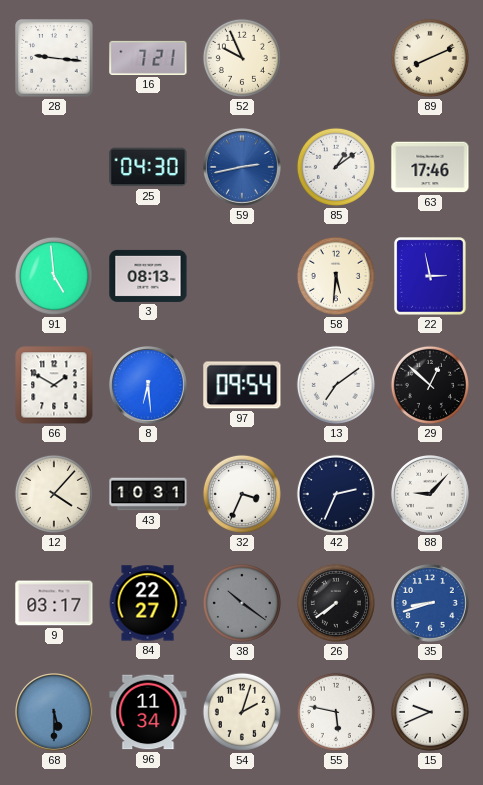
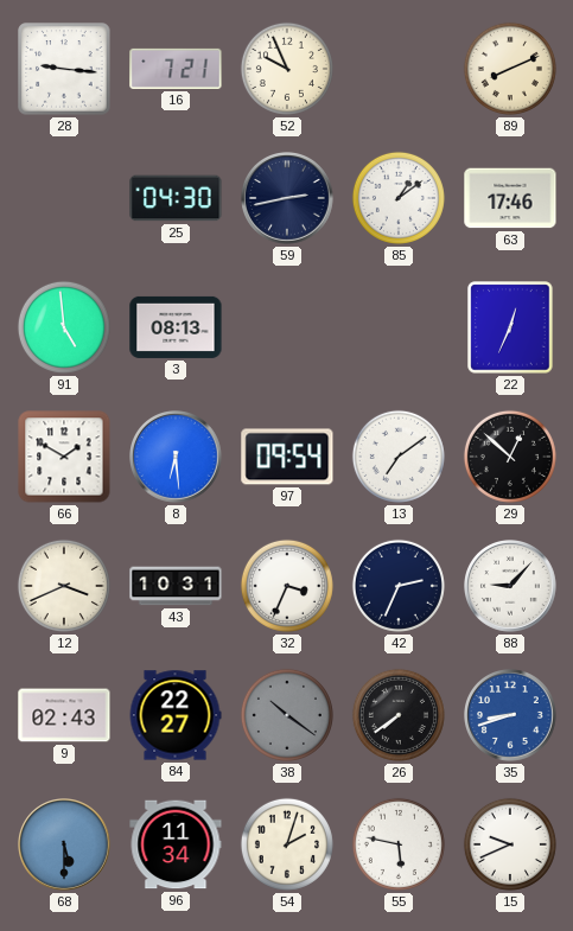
59 dial: blue -> navy (288, 199)
58: 5:31 -> none (336, 276)
22: 2:58 -> 12:34 (510, 327)
12: 4:07 -> 3:41 (64, 586)
9: 03:17 -> 02:43 (64, 715)
